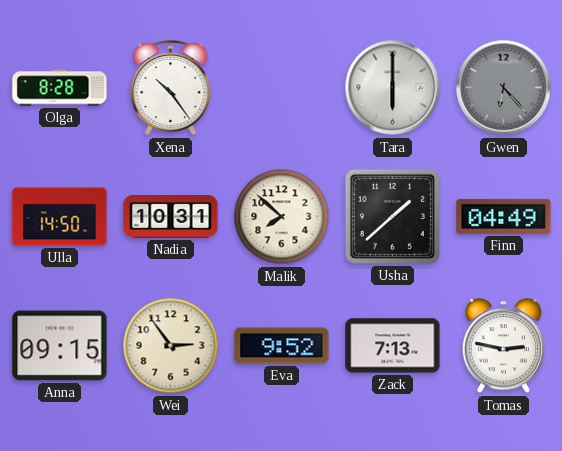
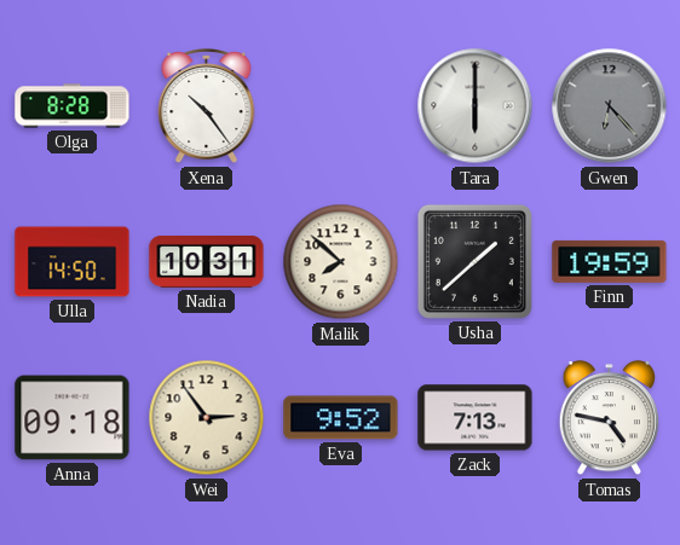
Finn: 04:49 -> 19:59 (610, 261)
Anna: 09:15 -> 09:18 (73, 418)
Tomas: 2:47 -> 4:47 (610, 418)
